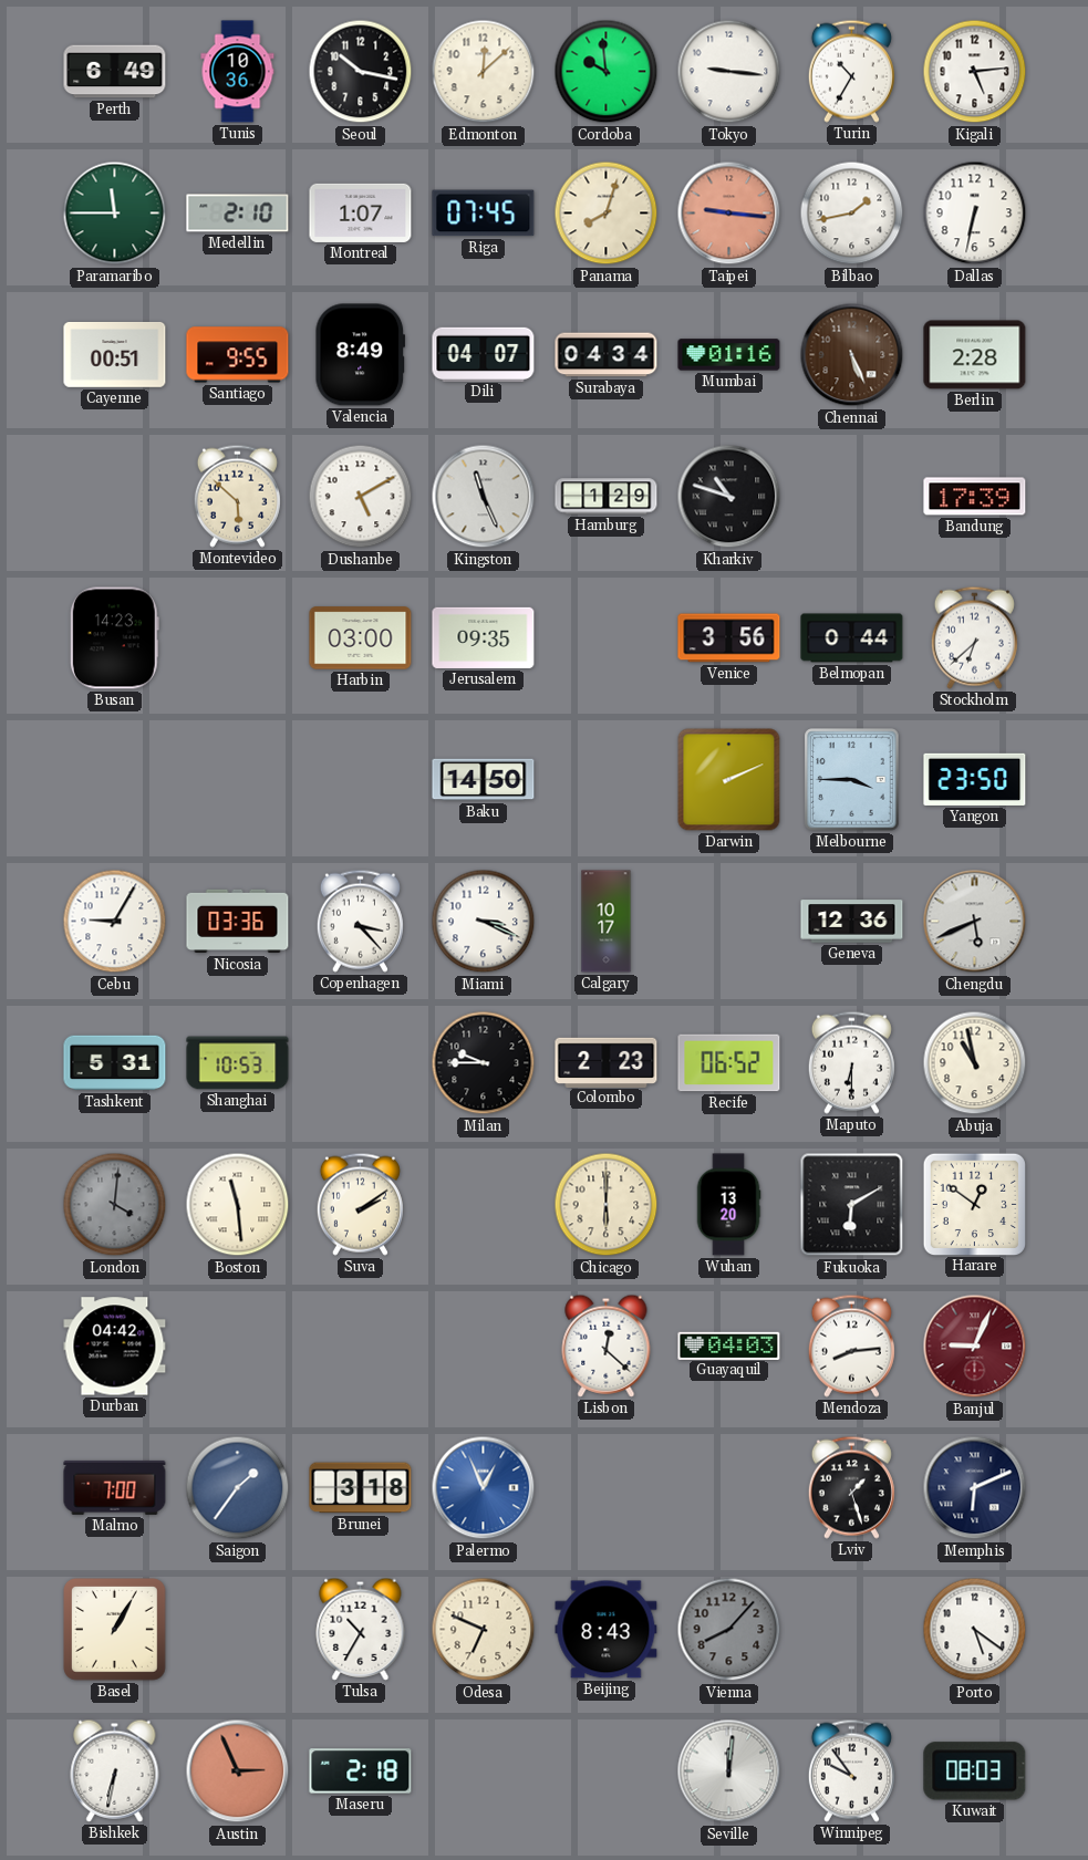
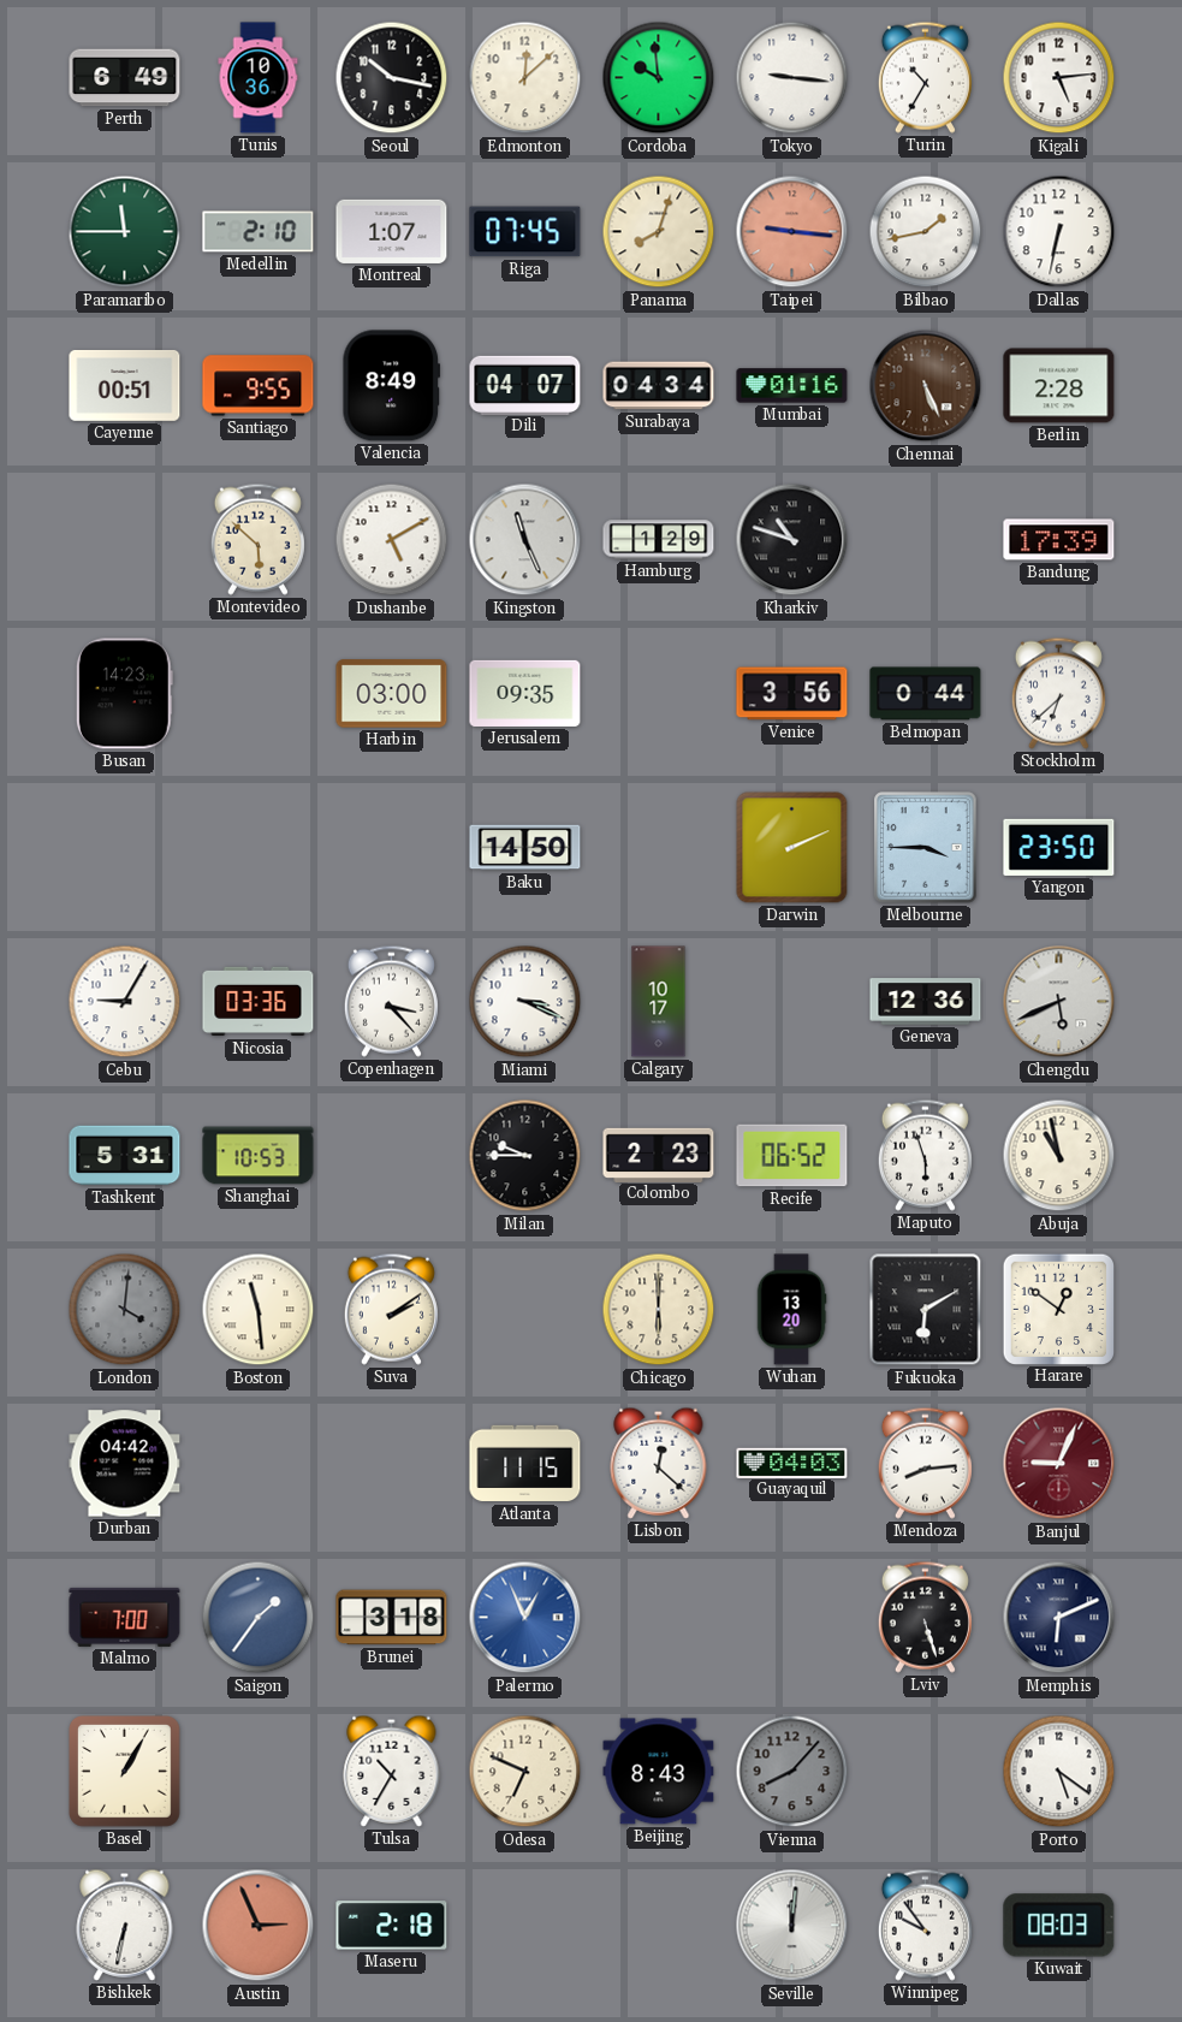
Maputo: 6:30 -> 5:57 (925, 1155)
Atlanta: none -> 11:15 (525, 1464)
Lviv: 1:27 -> 5:27 (925, 1617)
